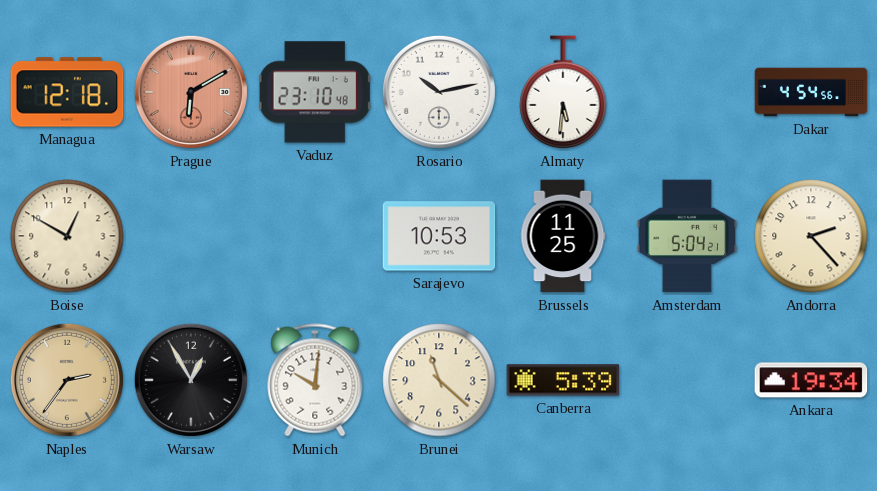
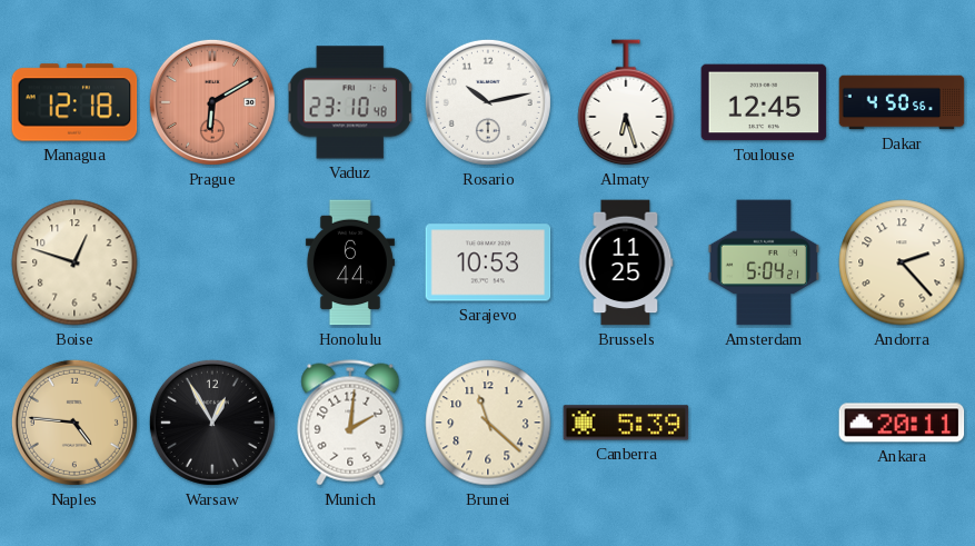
Almaty: 5:31 -> 6:27 (626, 103)
Toulouse: none -> 12:45 (764, 102)
Dakar: 4:54 -> 4:50 (902, 102)
Boise: 12:50 -> 12:48 (74, 262)
Honolulu: none -> 6:44 (350, 262)
Naples: 2:36 -> 4:46 (74, 423)
Munich: 10:01 -> 2:01 (350, 423)
Ankara: 19:34 -> 20:11 (902, 423)
